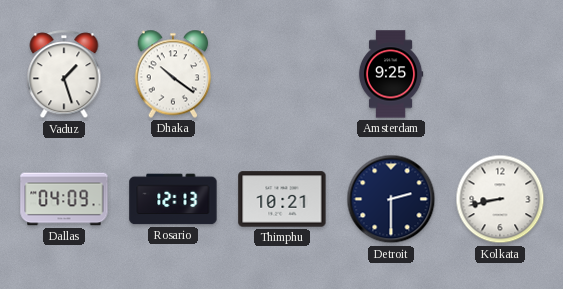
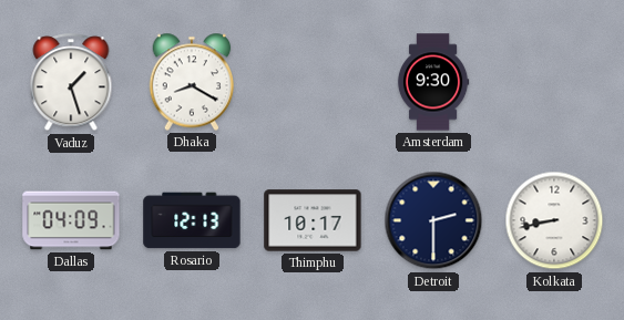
Dhaka: 10:21 -> 8:20 (192, 82)
Amsterdam: 9:25 -> 9:30 (433, 82)
Thimphu: 10:21 -> 10:17 (313, 220)
